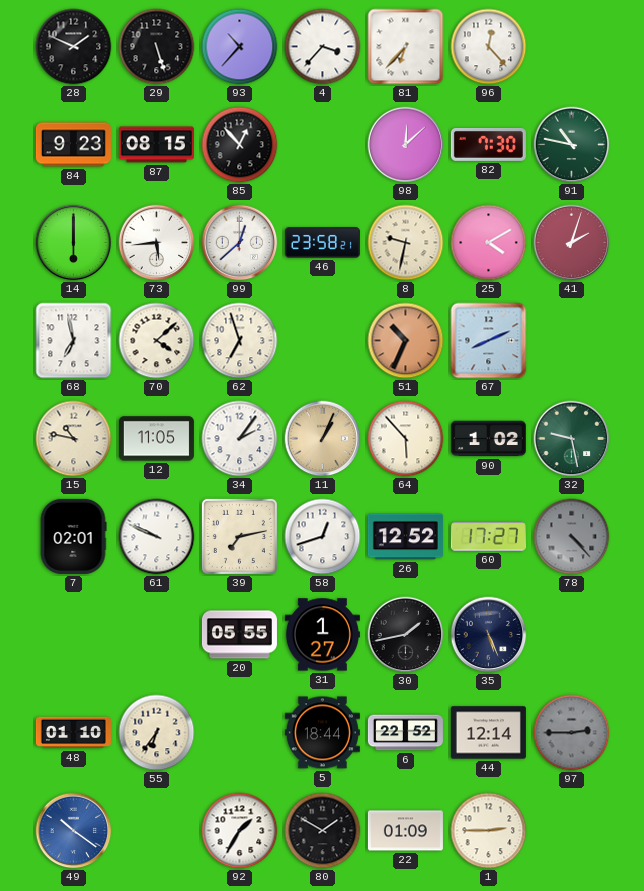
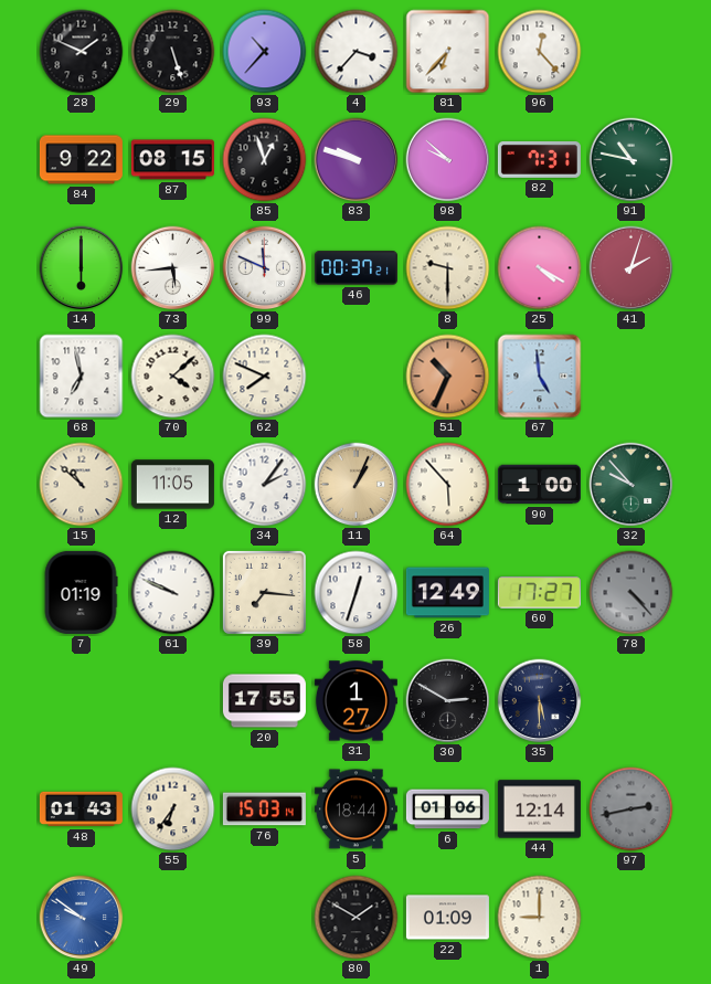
84: 9:23 -> 9:22 (81, 160)
85: 12:53 -> 12:57 (265, 160)
83: none -> 9:48 (357, 160)
98: 12:08 -> 9:52 (448, 160)
82: 7:30 -> 7:31 (539, 159)
99: 12:38 -> 11:49 (265, 268)
46: 23:58 -> 00:37 (355, 268)
8: 9:32 -> 9:30 (448, 268)
25: 4:10 -> 4:20 (540, 268)
62: 6:57 -> 7:49 (265, 377)
67: 8:11 -> 4:59 (540, 377)
15: 10:47 -> 10:52 (82, 485)
90: 1:02 -> 1:00 (539, 485)
32: 9:28 -> 9:53 (632, 485)
7: 02:01 -> 01:19 (81, 592)
39: 7:13 -> 7:16 (264, 592)
58: 12:42 -> 12:33 (357, 593)
26: 12:52 -> 12:49 (447, 593)
20: 05:55 -> 17:55 (264, 701)
30: 1:43 -> 2:50 (448, 701)
35: 5:26 -> 5:30 (540, 701)
48: 01:10 -> 01:43 (81, 810)
76: none -> 15:03 (264, 810)
6: 22:52 -> 01:06 (447, 810)
97: 2:45 -> 2:43 (632, 810)
49: 10:21 -> 9:51 (82, 918)
92: 1:35 -> none (240, 831)
1: 2:45 -> 9:00 (540, 918)
